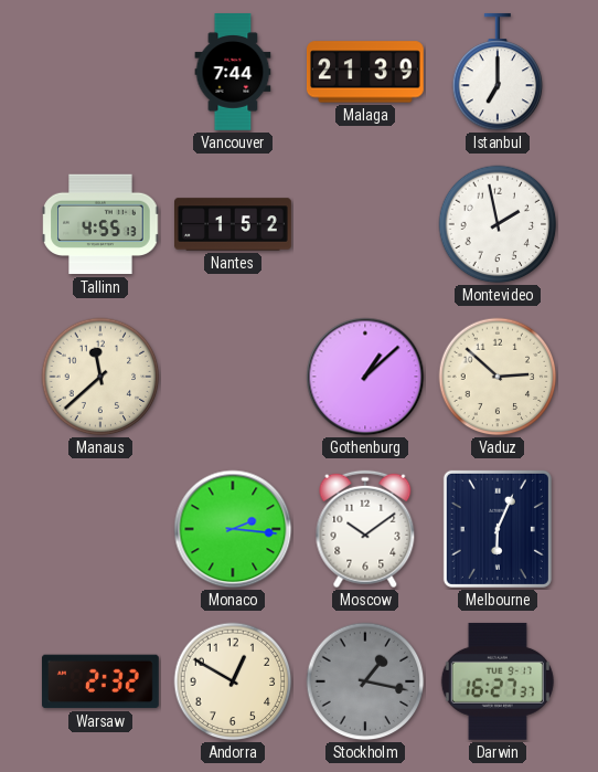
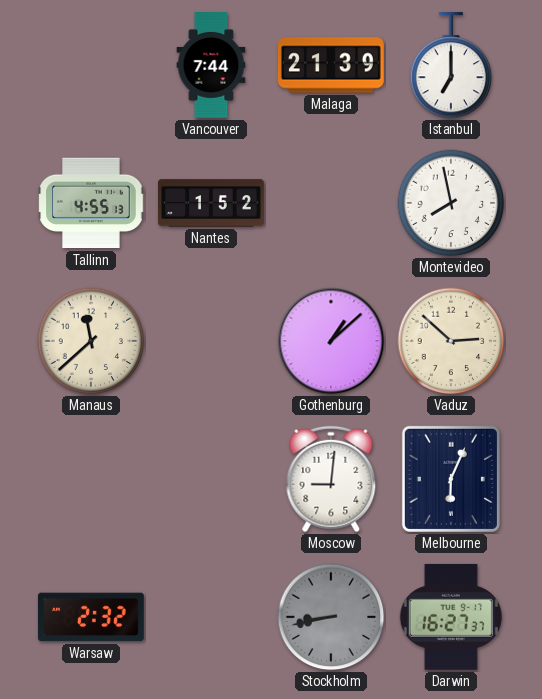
Montevideo: 1:58 -> 7:58 (451, 203)
Monaco: 2:16 -> none (233, 529)
Moscow: 10:09 -> 9:01 (331, 479)
Andorra: 12:50 -> none (233, 681)
Stockholm: 1:17 -> 8:43 (331, 617)
